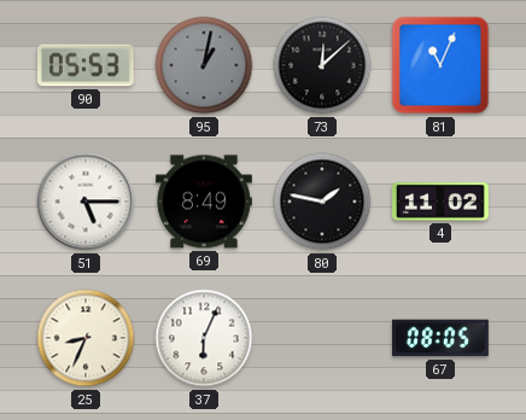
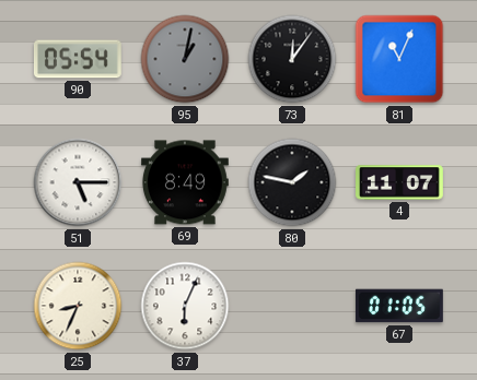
90: 05:53 -> 05:54 (78, 59)
73: 12:08 -> 12:06 (292, 59)
4: 11:02 -> 11:07 (400, 182)
67: 08:05 -> 01:05 (399, 306)
